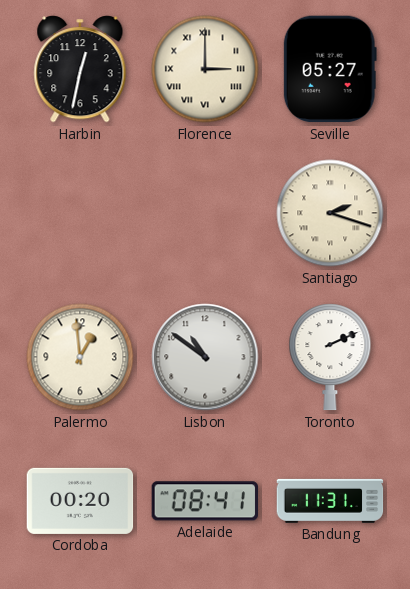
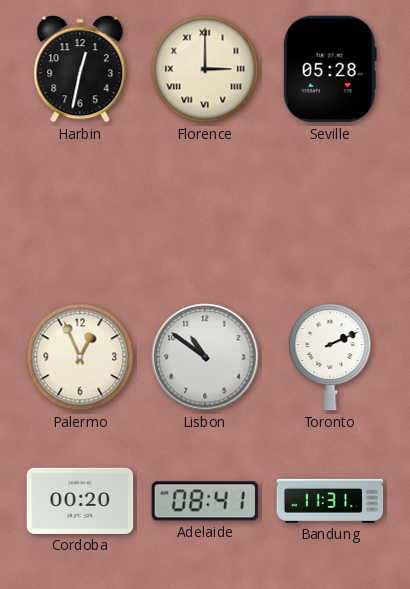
Seville: 05:27 -> 05:28 (330, 69)
Santiago: 2:18 -> none (330, 213)
Palermo: 12:59 -> 12:56 (80, 357)
